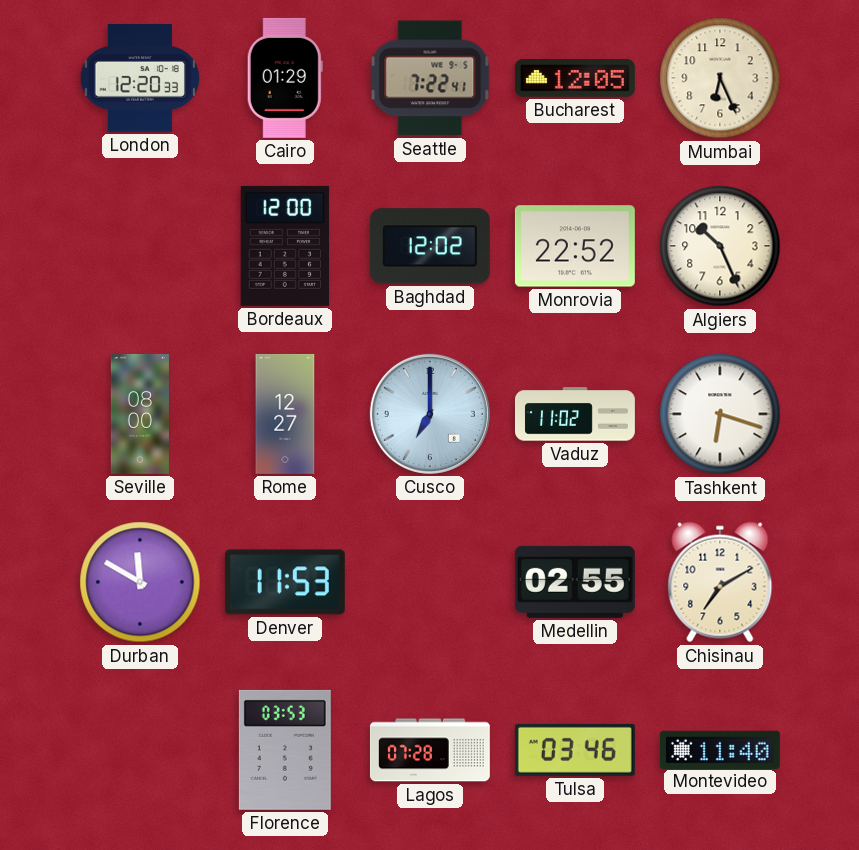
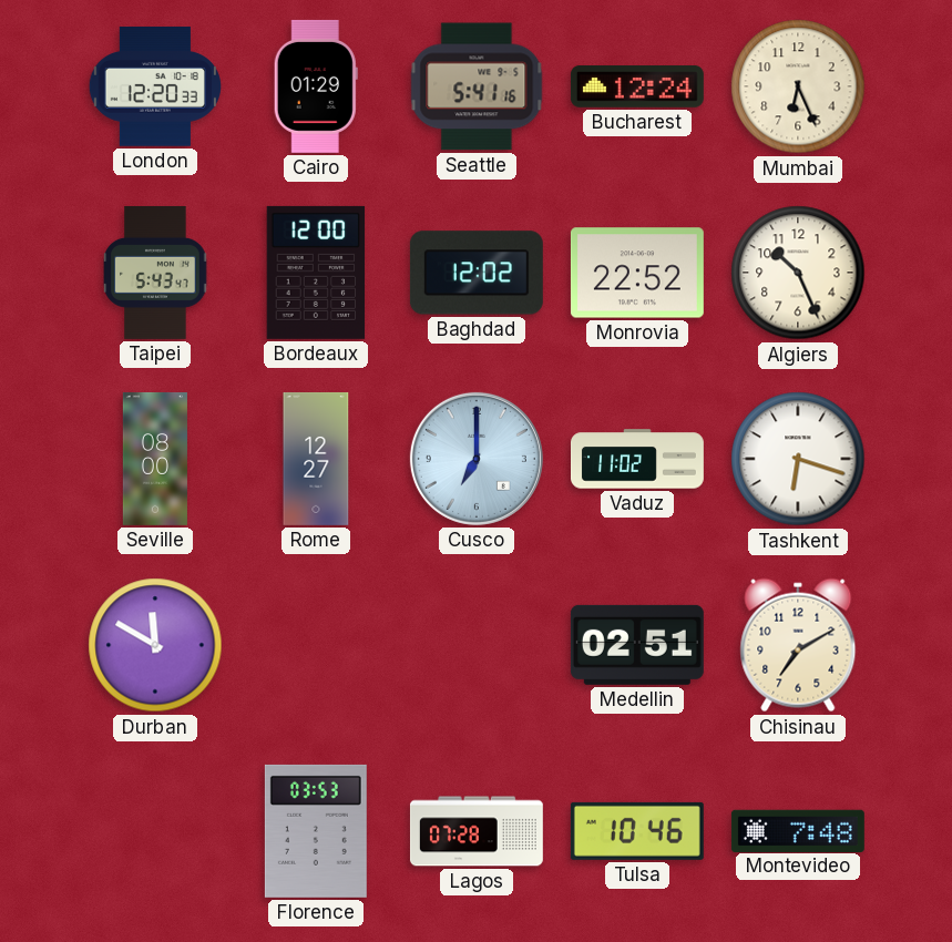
Seattle: 7:22 -> 5:41 (477, 86)
Bucharest: 12:05 -> 12:24 (637, 88)
Taipei: none -> 5:43 (155, 273)
Denver: 11:53 -> none (285, 582)
Medellin: 02:55 -> 02:51 (637, 645)
Tulsa: 03:46 -> 10:46 (637, 831)
Montevideo: 11:40 -> 7:48 (798, 830)
